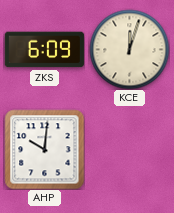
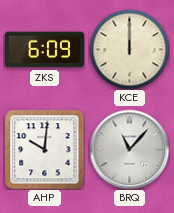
KCE: 12:03 -> 12:00 (129, 49)
BRQ: none -> 11:07 (129, 149)
